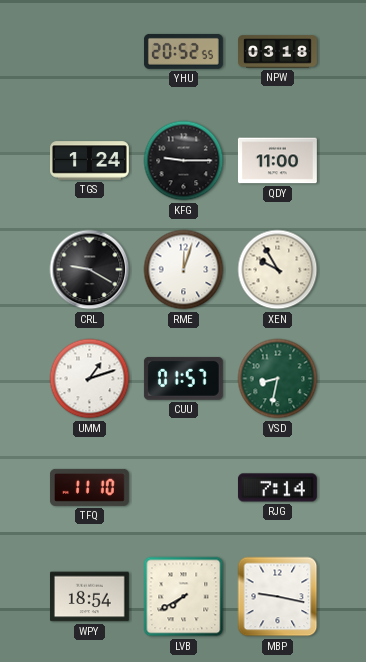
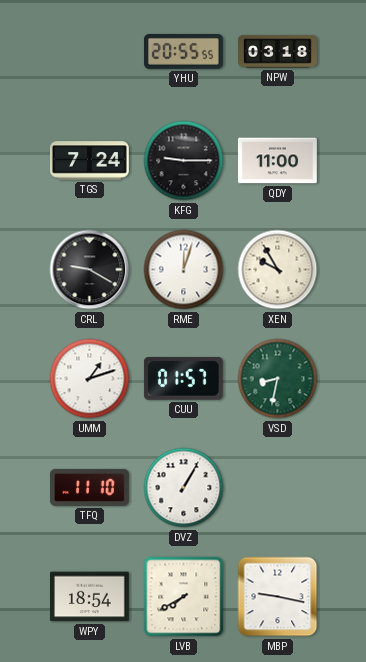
YHU: 20:52 -> 20:55 (183, 51)
TGS: 1:24 -> 7:24 (90, 161)
DVZ: none -> 1:05 (184, 488)
RJG: 7:14 -> none (277, 488)
